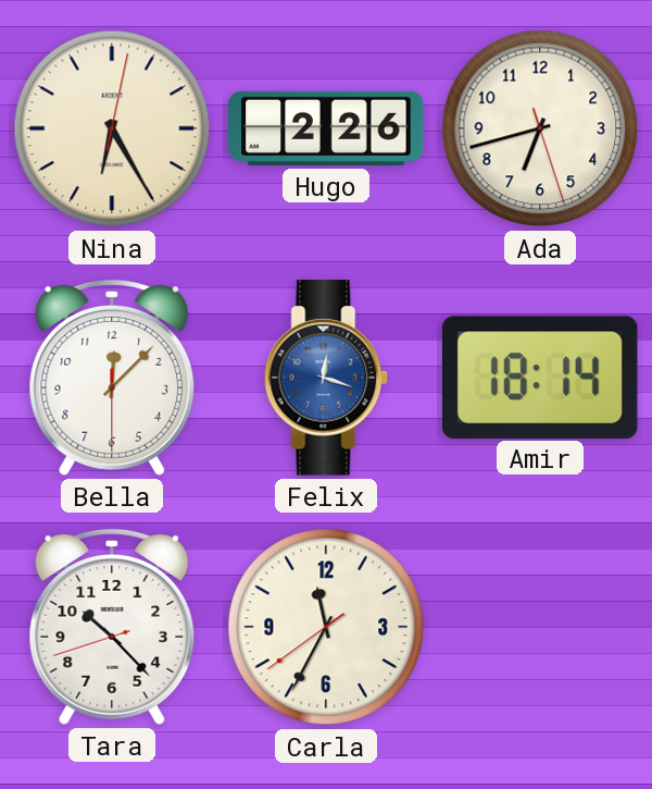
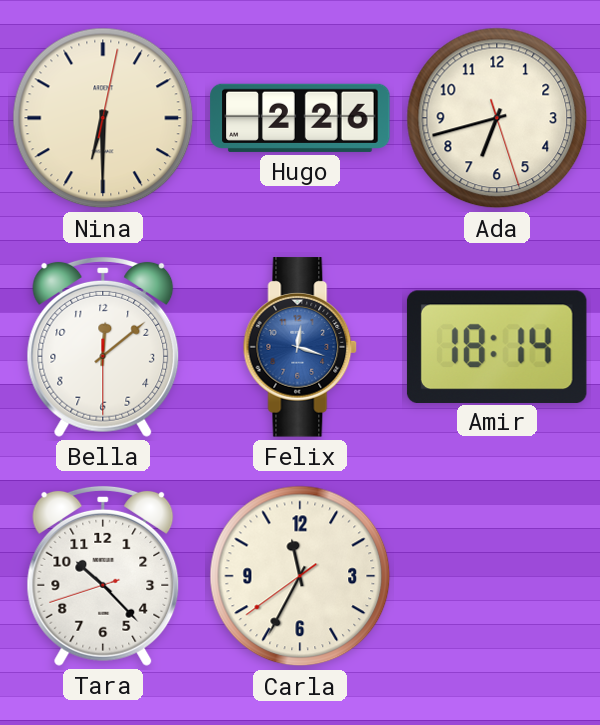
Nina: 6:25 -> 6:30 (103, 118)
Bella: 12:07 -> 12:08 (103, 347)
